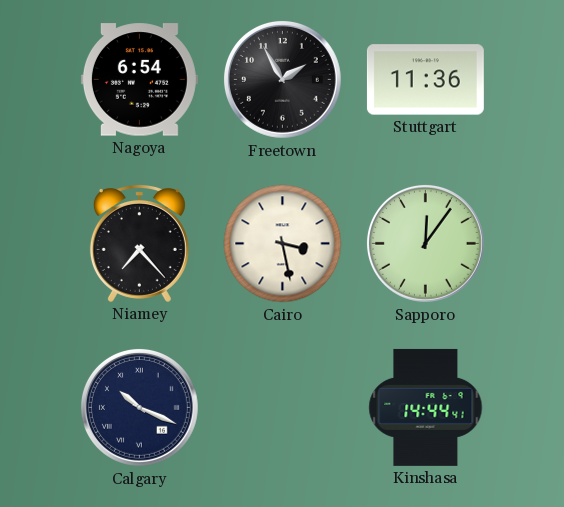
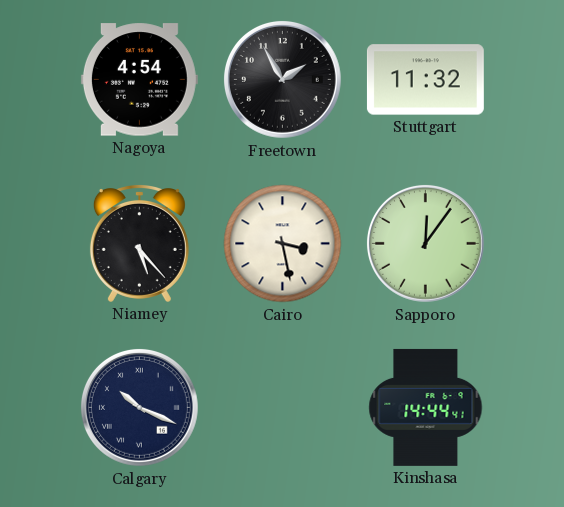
Nagoya: 6:54 -> 4:54 (139, 80)
Stuttgart: 11:36 -> 11:32 (425, 80)
Niamey: 7:23 -> 5:23 (139, 244)
